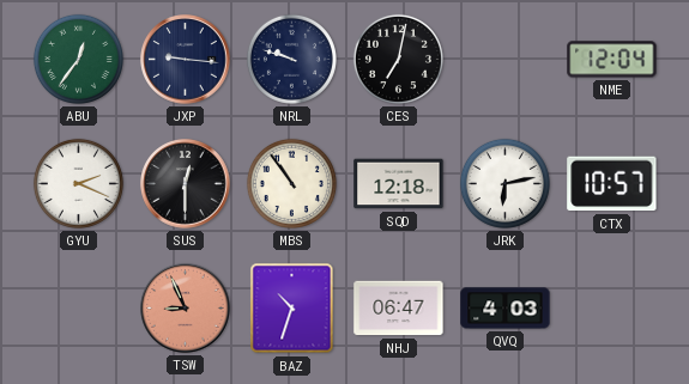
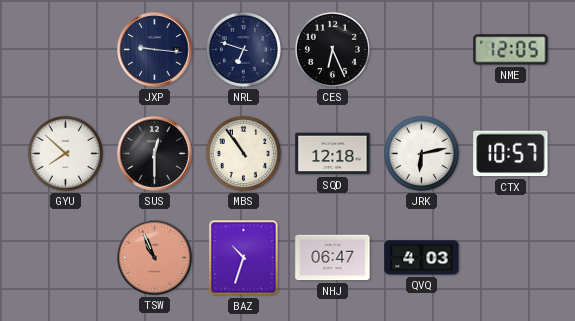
ABU: 12:36 -> none (78, 59)
NRL: 9:48 -> 6:48 (243, 49)
CES: 7:02 -> 6:26 (332, 49)
NME: 12:04 -> 12:05 (511, 50)
GYU: 2:19 -> 7:52 (65, 153)
TSW: 8:56 -> 10:56 (155, 258)
